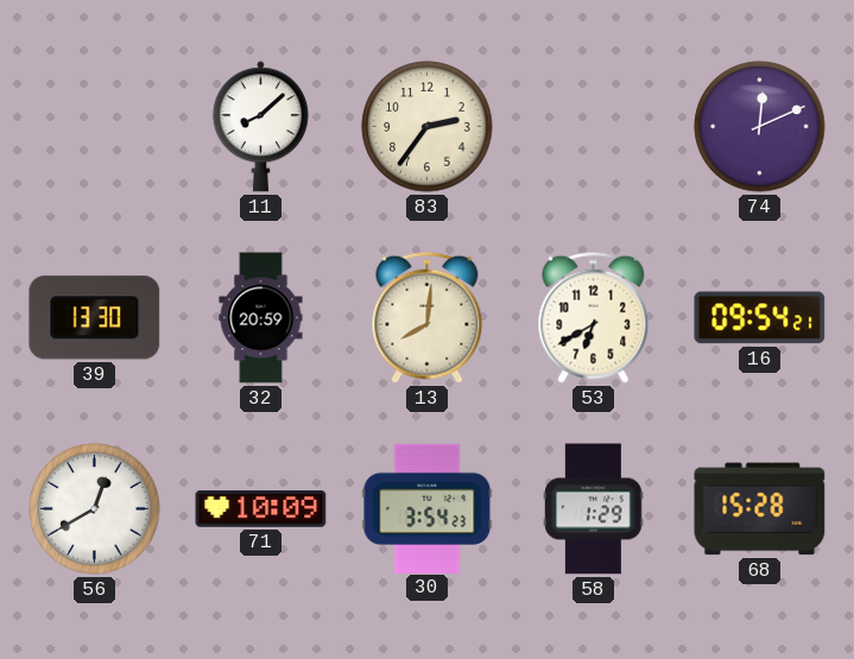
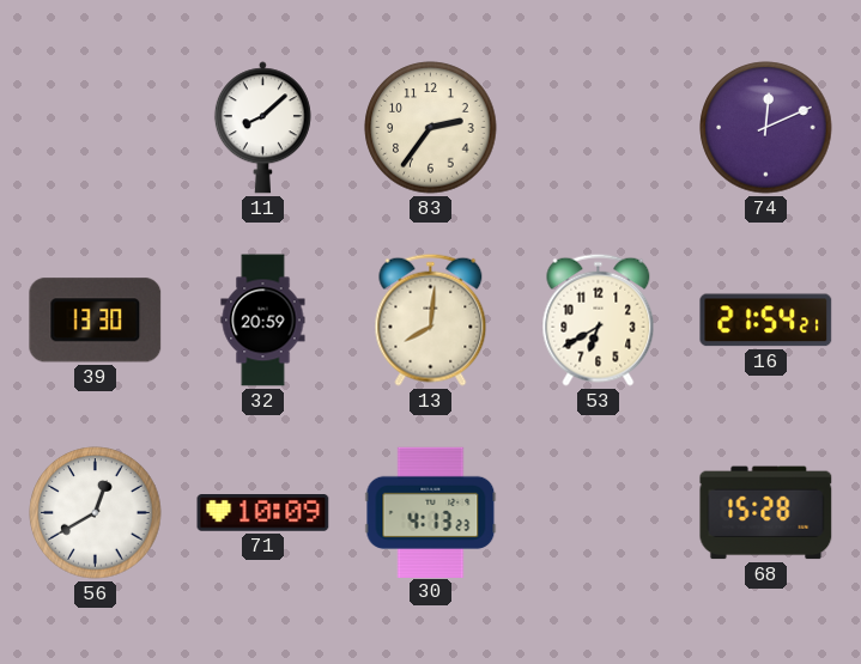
16: 09:54 -> 21:54 (766, 321)
30: 3:54 -> 4:13 (431, 512)
58: 1:29 -> none (594, 509)
